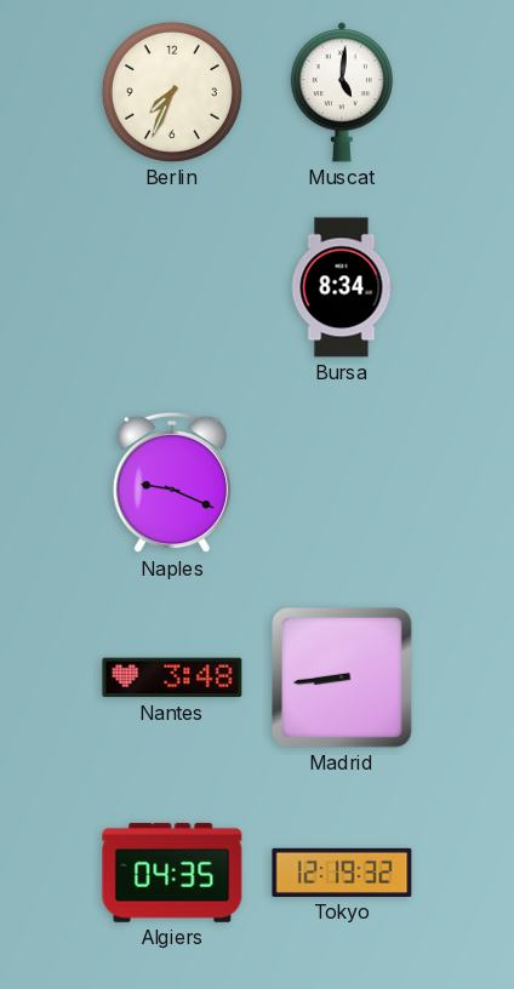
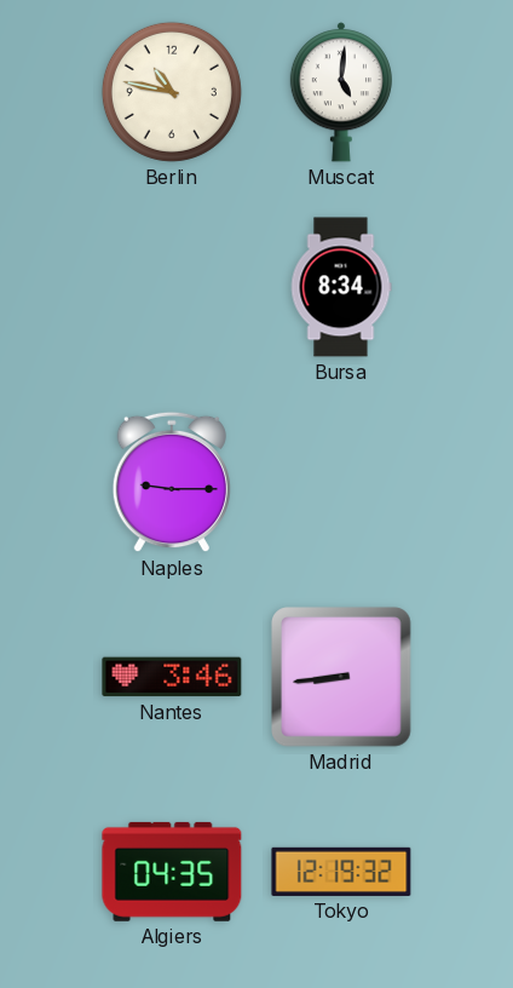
Berlin: 7:34 -> 10:47 (172, 92)
Naples: 9:19 -> 9:15 (172, 482)
Nantes: 3:48 -> 3:46 (172, 677)
